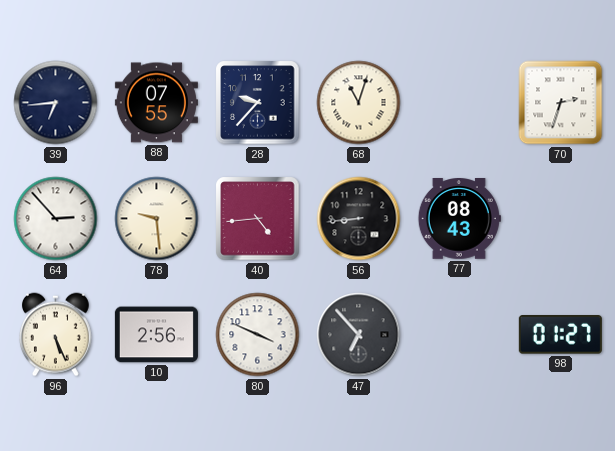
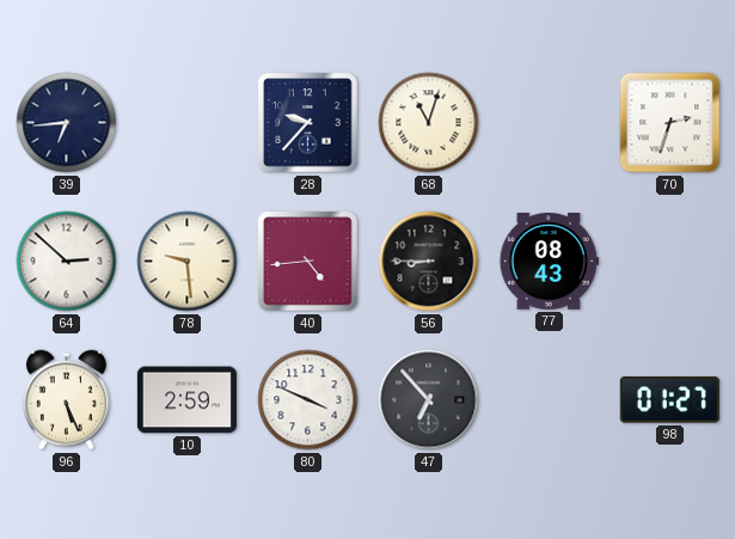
88: 07:55 -> none (156, 103)
64: 2:53 -> 2:52 (67, 262)
56: 8:44 -> 8:45 (429, 262)
10: 2:56 -> 2:59 (186, 400)
